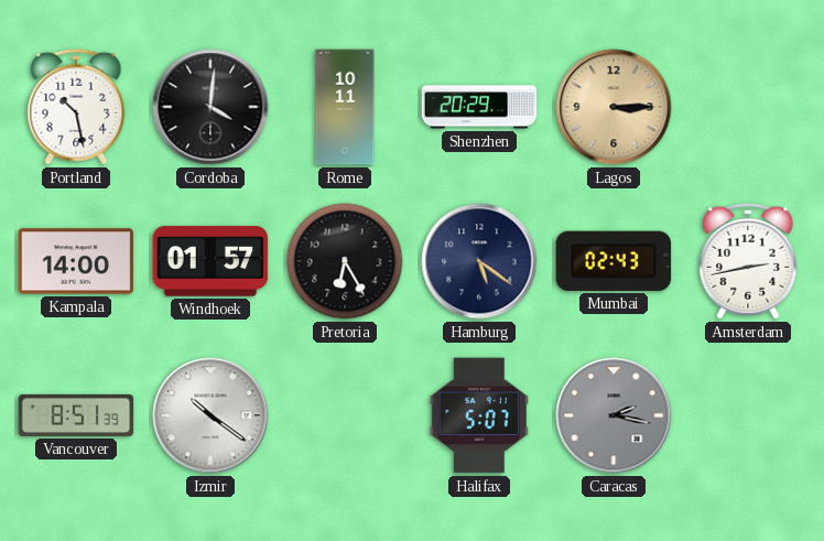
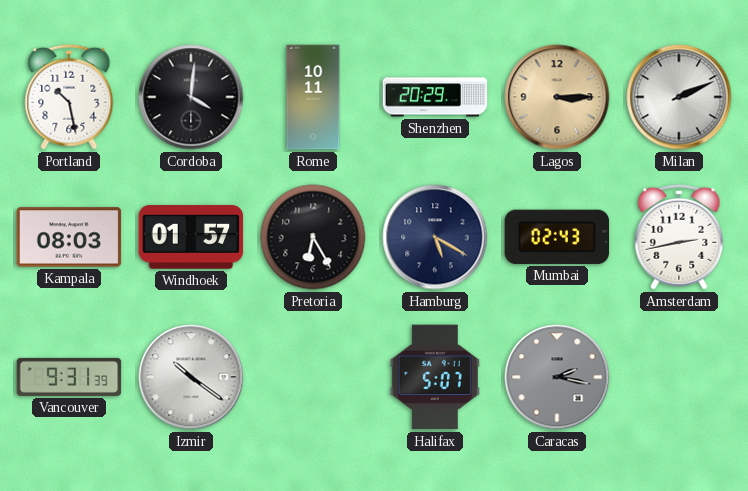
Milan: none -> 2:11 (679, 97)
Kampala: 14:00 -> 08:03 (69, 237)
Hamburg: 5:21 -> 5:20 (435, 237)
Vancouver: 8:51 -> 9:31 (69, 377)
